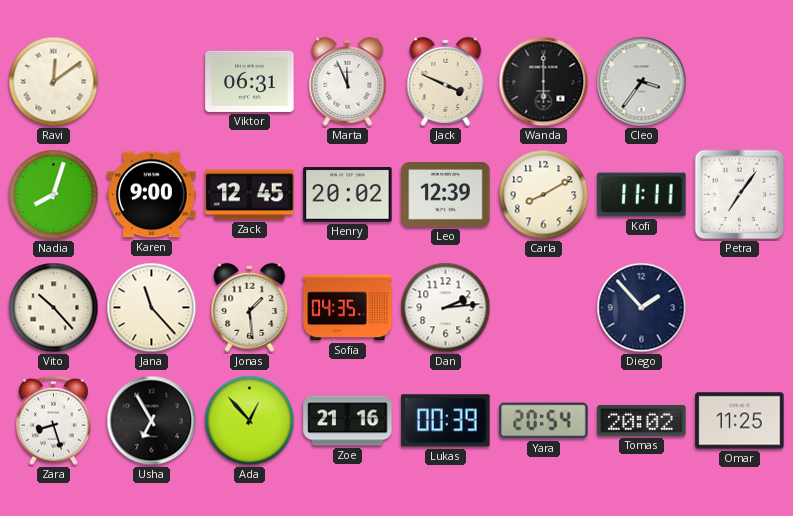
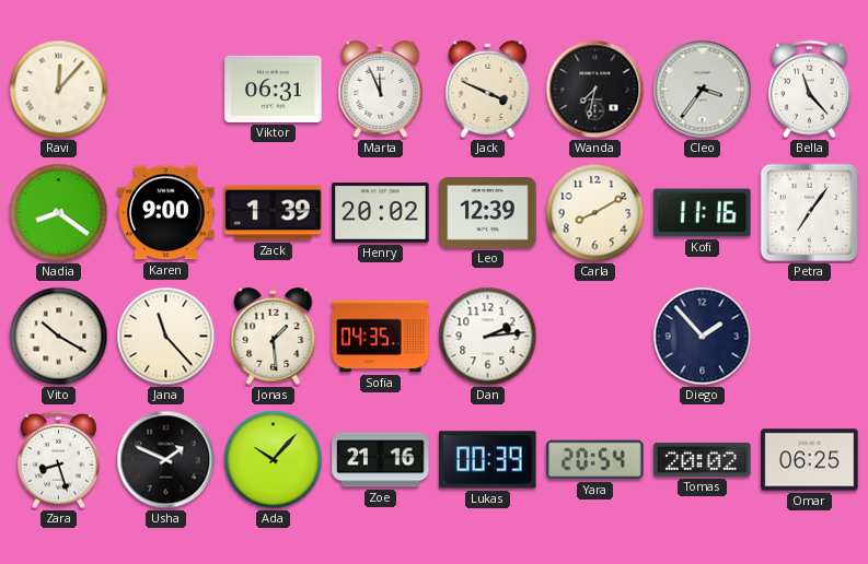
Ravi: 12:09 -> 12:07 (59, 90)
Wanda: 6:00 -> 7:32 (595, 90)
Bella: none -> 11:23 (809, 90)
Nadia: 8:03 -> 8:21 (59, 213)
Zack: 12:45 -> 1:39 (274, 213)
Kofi: 11:11 -> 11:16 (703, 213)
Vito: 10:23 -> 10:20 (59, 337)
Usha: 6:55 -> 1:49 (166, 460)
Ada: 12:53 -> 10:07 (274, 460)
Omar: 11:25 -> 06:25 (810, 460)
